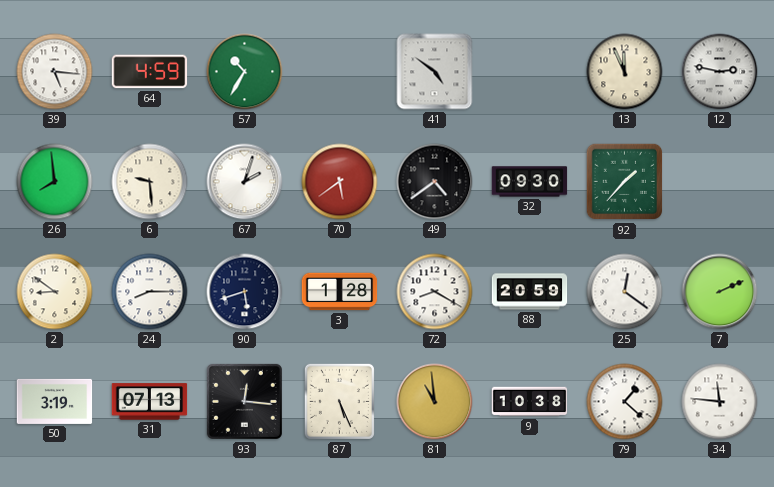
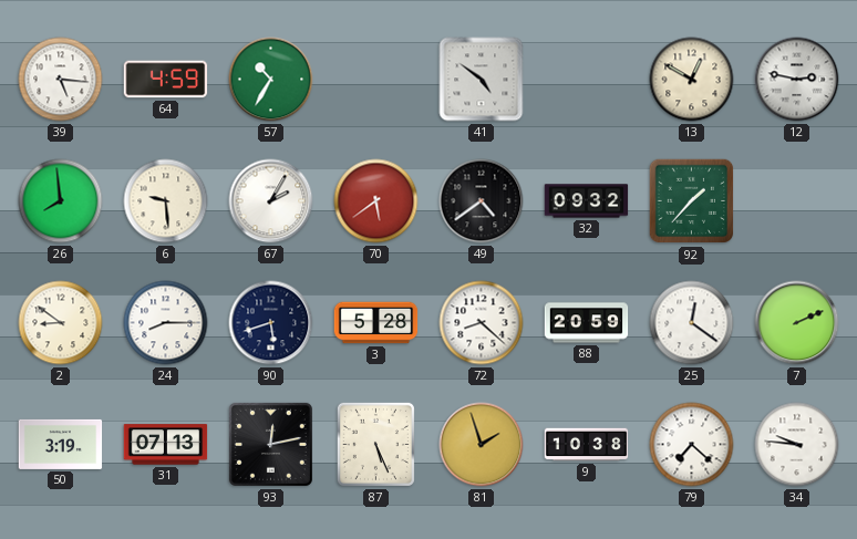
13: 11:56 -> 12:50 (692, 80)
67: 2:03 -> 2:05 (271, 201)
32: 09:30 -> 09:32 (587, 201)
3: 1:28 -> 5:28 (376, 323)
72: 8:20 -> 8:22 (482, 323)
93: 12:16 -> 12:13 (270, 444)
81: 10:59 -> 1:57 (482, 445)
79: 1:22 -> 7:22 (692, 445)
34: 11:46 -> 9:46 (797, 445)
